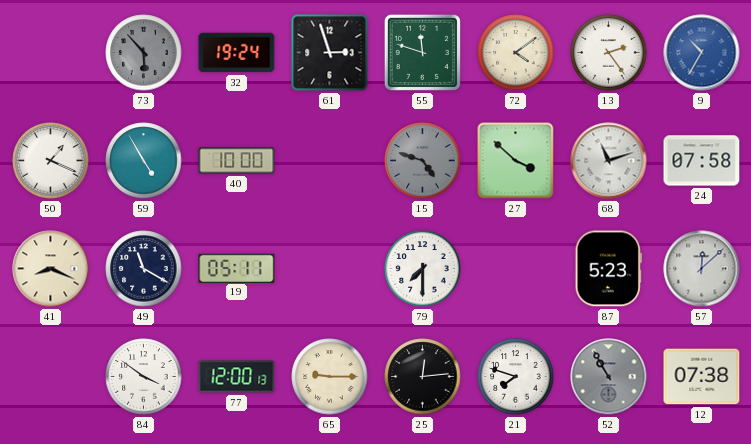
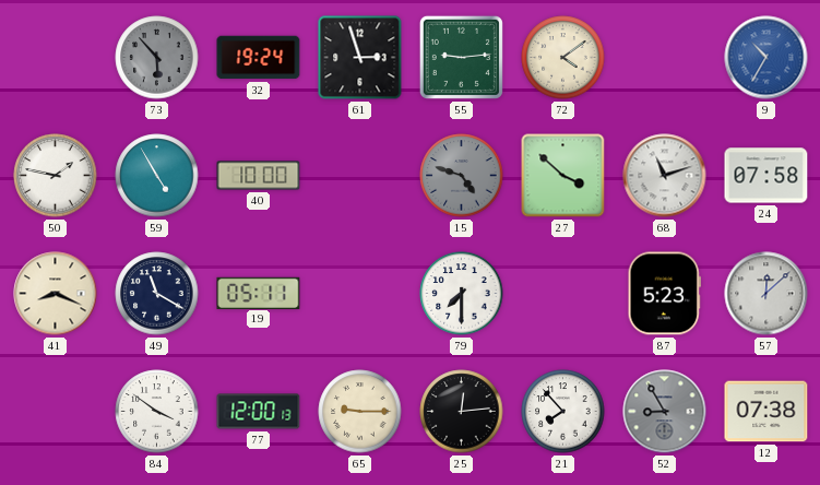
55: 11:48 -> 9:14 (461, 57)
13: 2:24 -> none (609, 53)
50: 1:19 -> 1:47 (56, 176)
21: 7:48 -> 7:53 (563, 412)
52: 10:55 -> 8:55 (665, 412)
